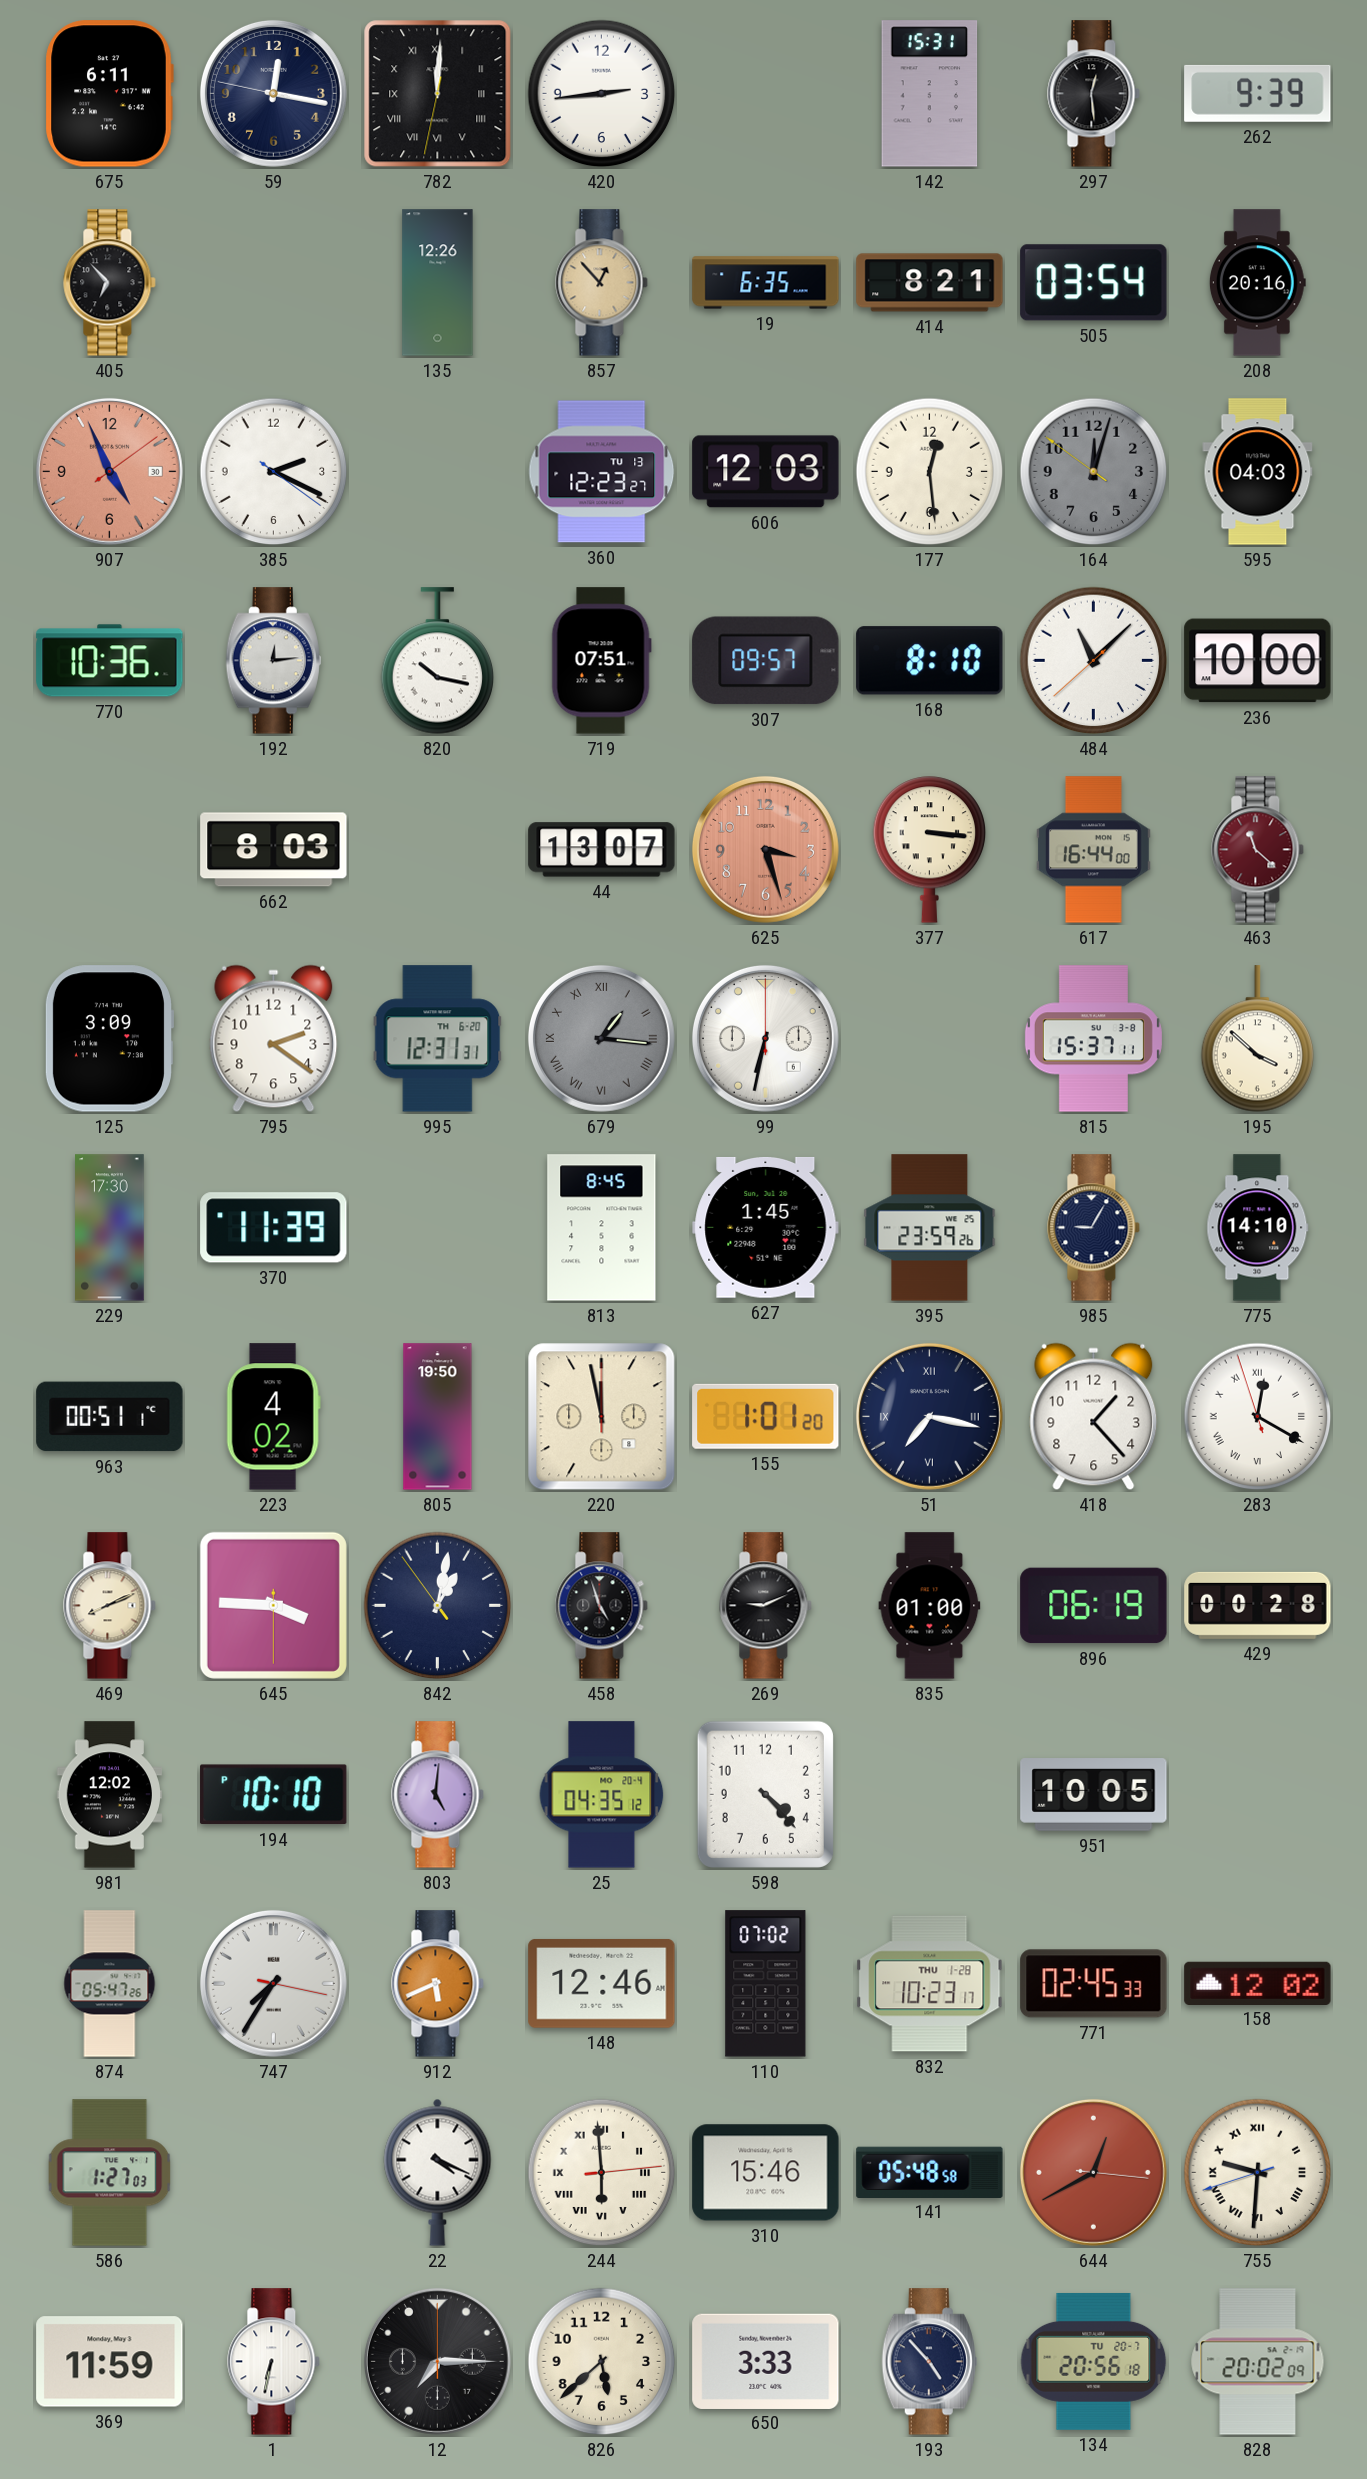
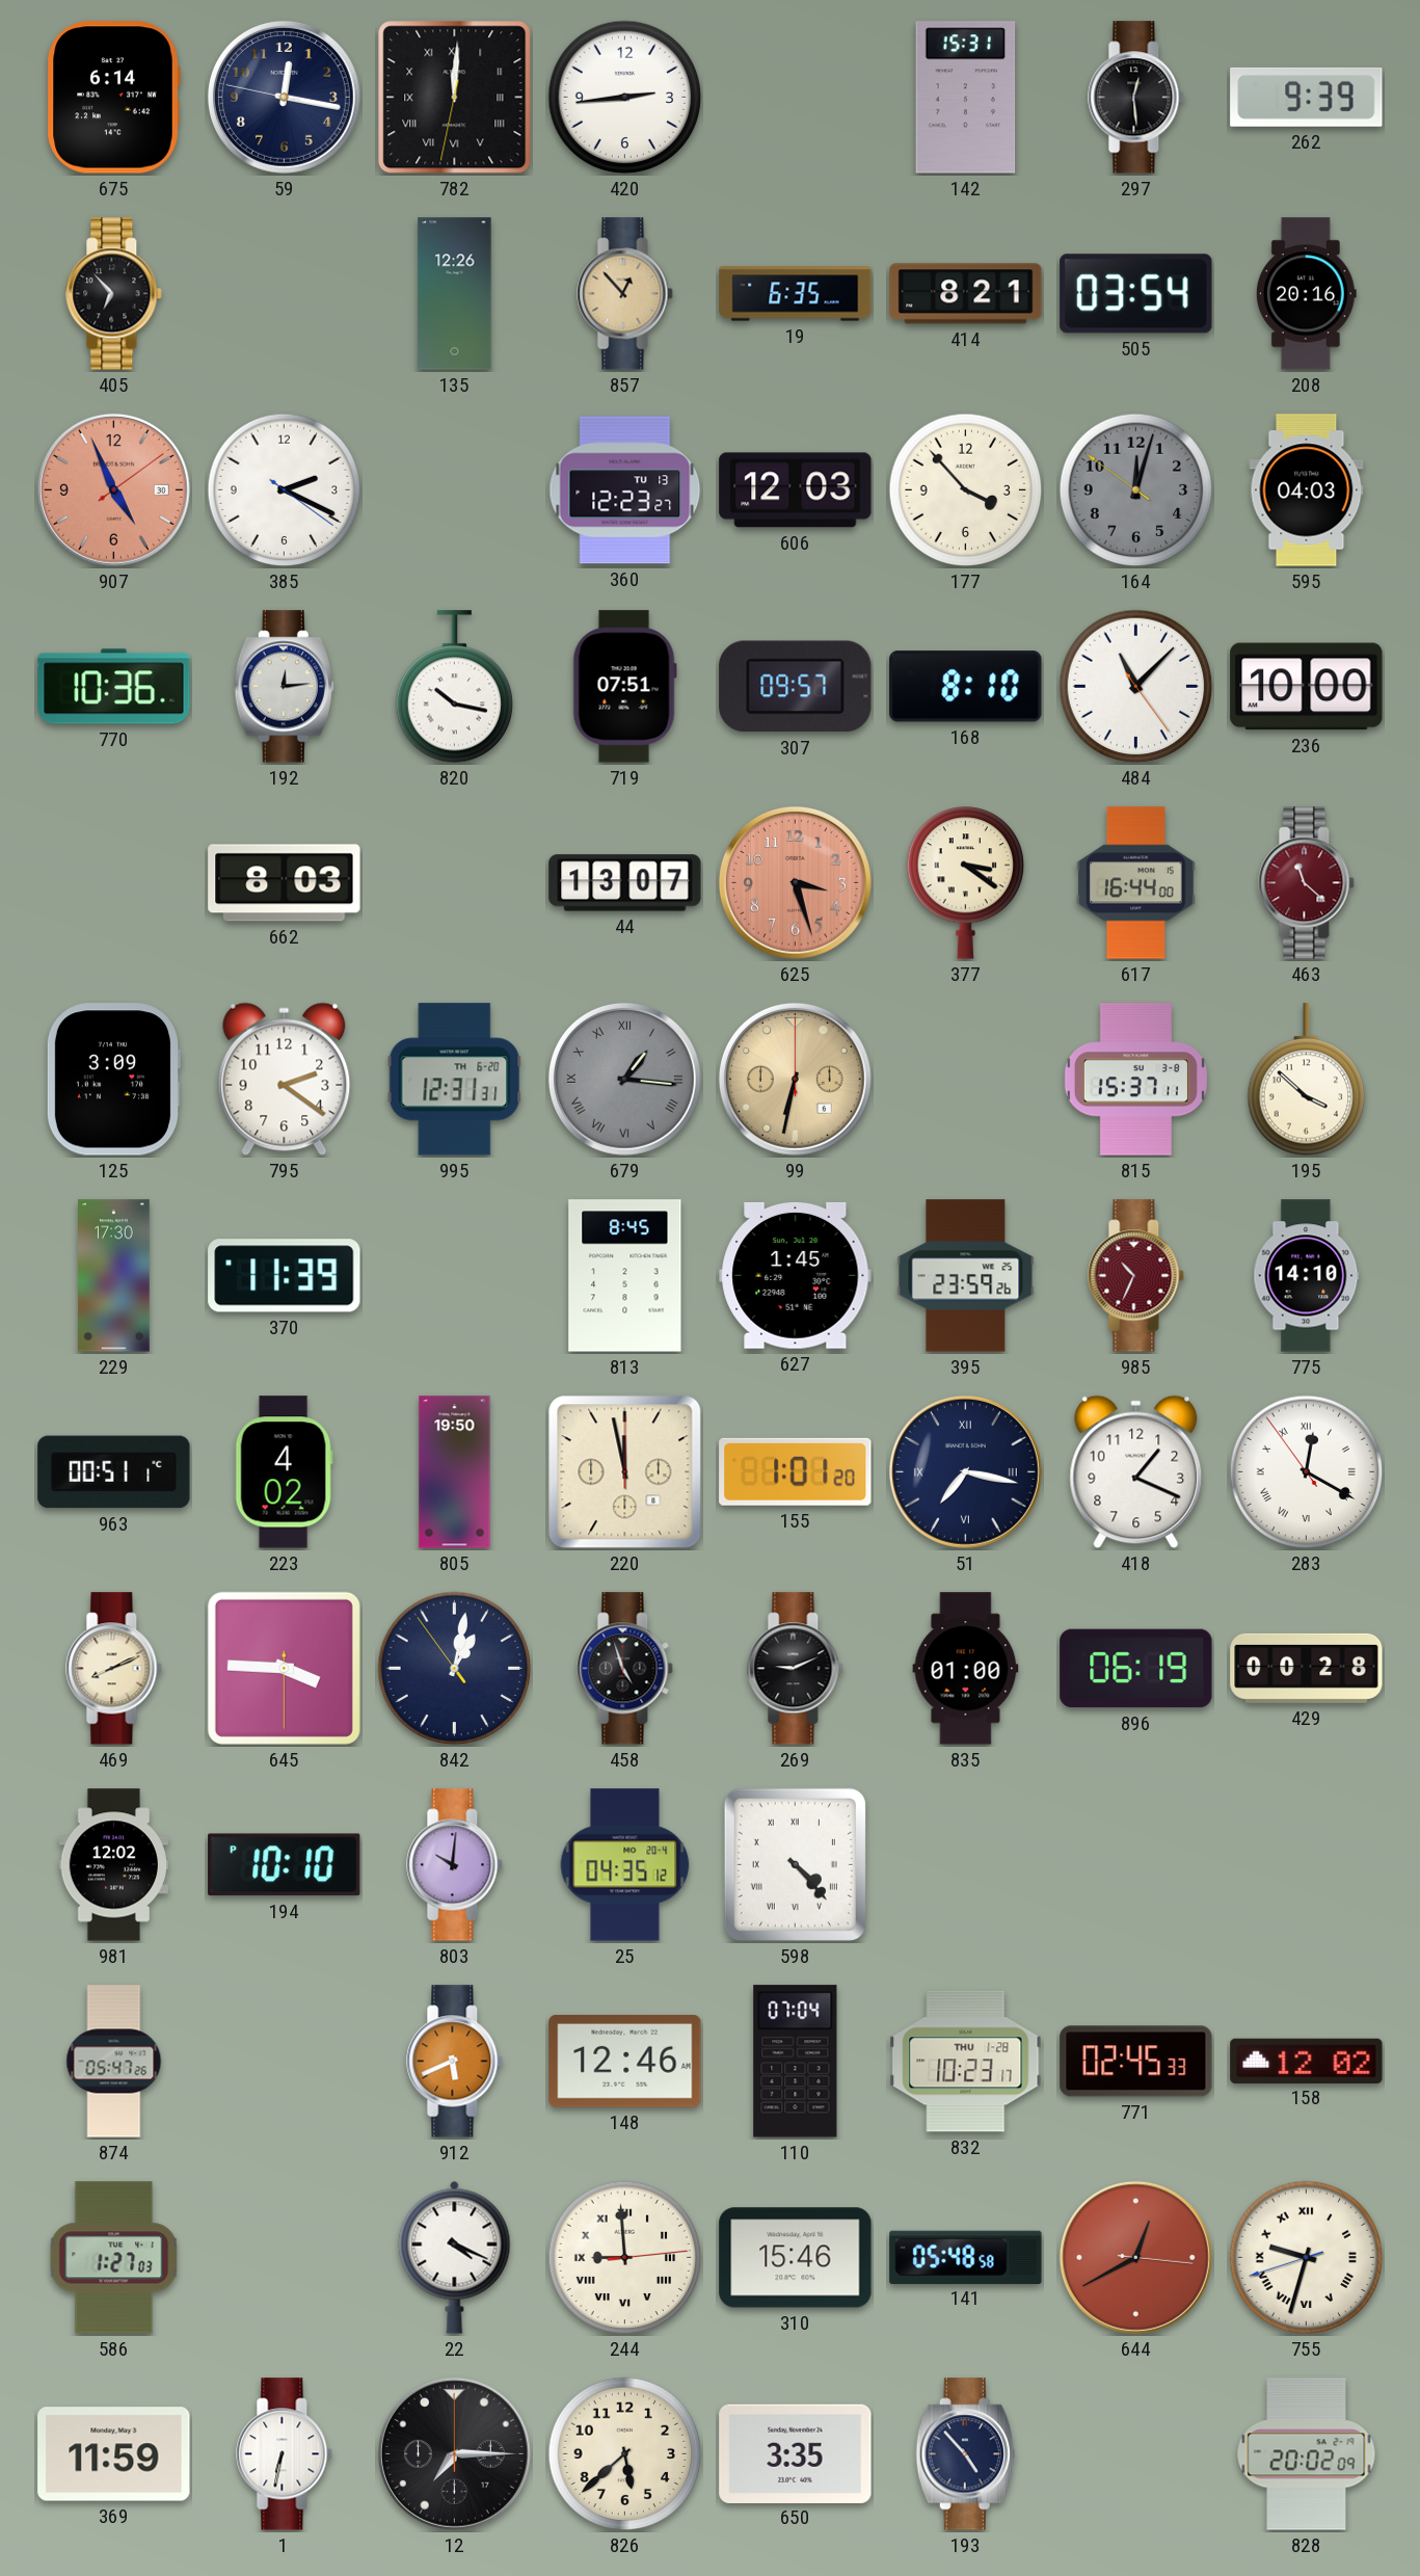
675: 6:11 -> 6:14 (113, 98)
177: 12:29 -> 3:53 (966, 490)
484: 11:07:38 -> 11:07:24 (1136, 687)
377: 3:16 -> 3:21 (966, 883)
99 dial: white -> champagne (795, 1079)
985: 9:05 -> 10:34 (1136, 1276)
985 dial: navy -> burgundy (1136, 1276)
418: 1:23 -> 1:19 (1136, 1472)
283: 12:19:57 -> 12:19:54 (1307, 1472)
803: 5:01 -> 10:01 (455, 1865)
598 numerals: Arabic -> Roman (795, 1864)
951: 10:05 -> none (1094, 1795)
747: 7:35 -> none (273, 1983)
110: 07:02 -> 07:04 (796, 2062)
244: 5:59 -> 8:59 (625, 2258)
755: 9:30 -> 9:32 (1307, 2258)
650: 3:33 -> 3:35 (796, 2453)
134: 20:56 -> none (1094, 2361)
